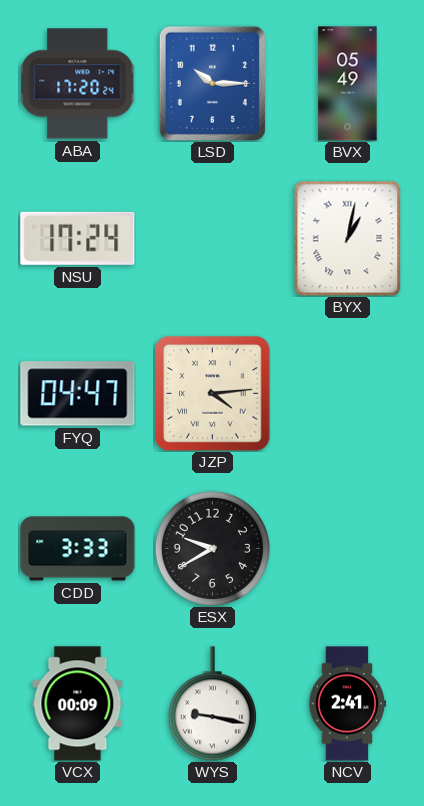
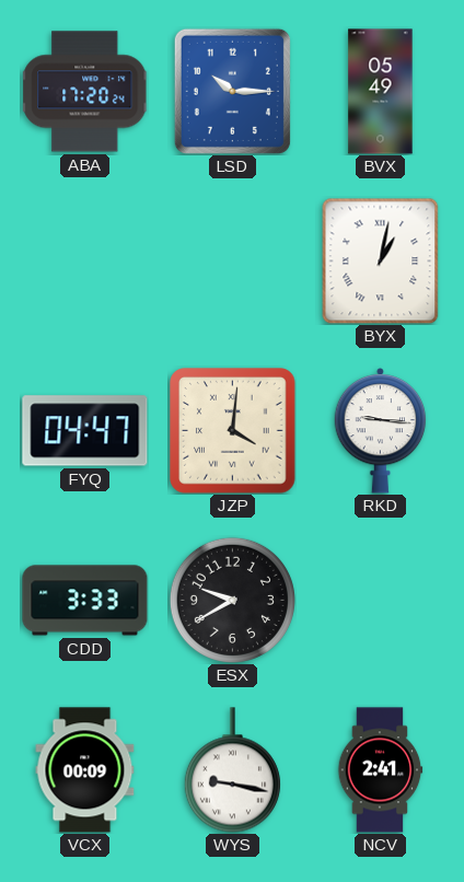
NSU: 17:24 -> none (78, 238)
JZP: 4:14 -> 4:01 (233, 431)
RKD: none -> 9:16 (381, 431)
